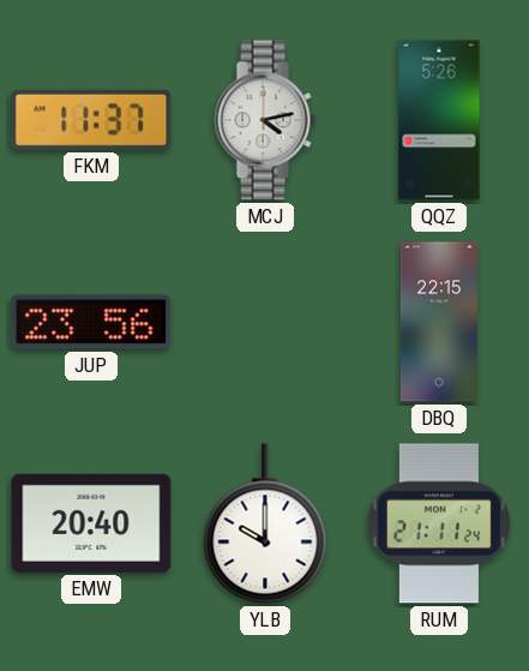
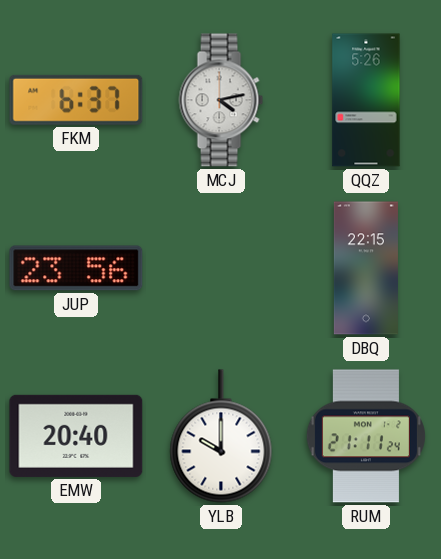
FKM: 11:37 -> 6:37 (76, 100)
